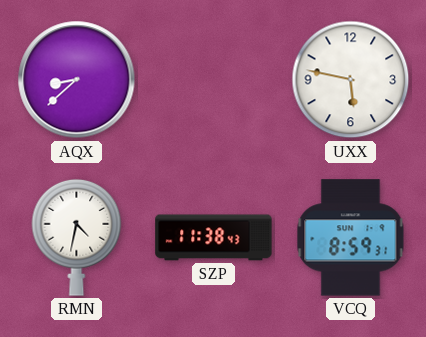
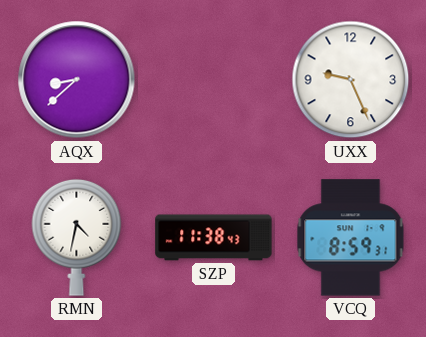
UXX: 5:47 -> 9:26 (351, 80)
